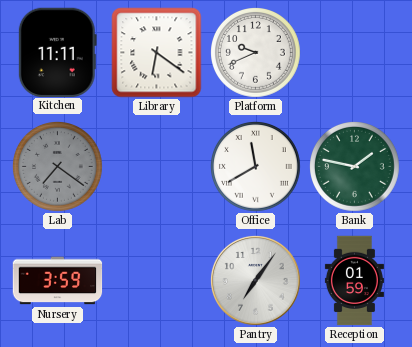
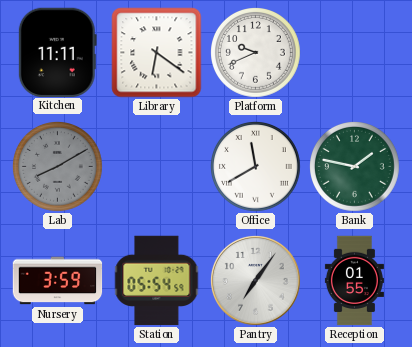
Lab: 7:21 -> 8:10 (58, 167)
Station: none -> 05:54 (157, 281)
Reception: 01:59 -> 01:55 (354, 281)
